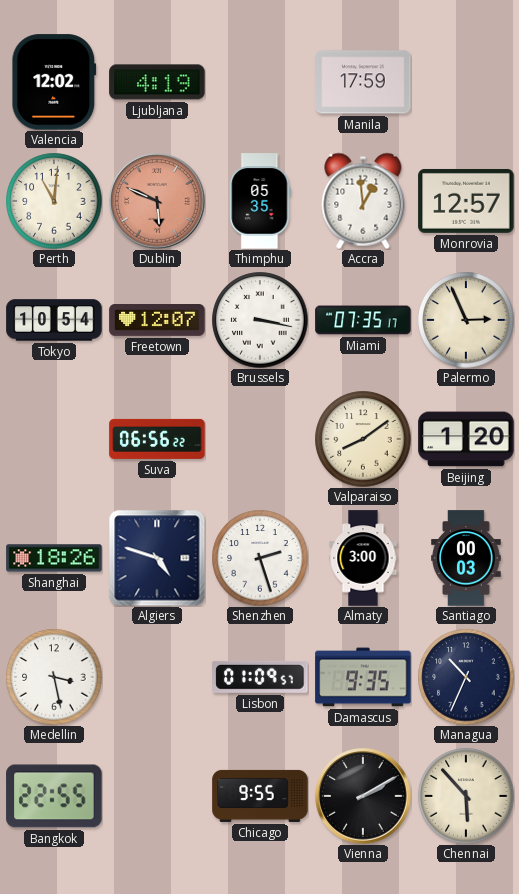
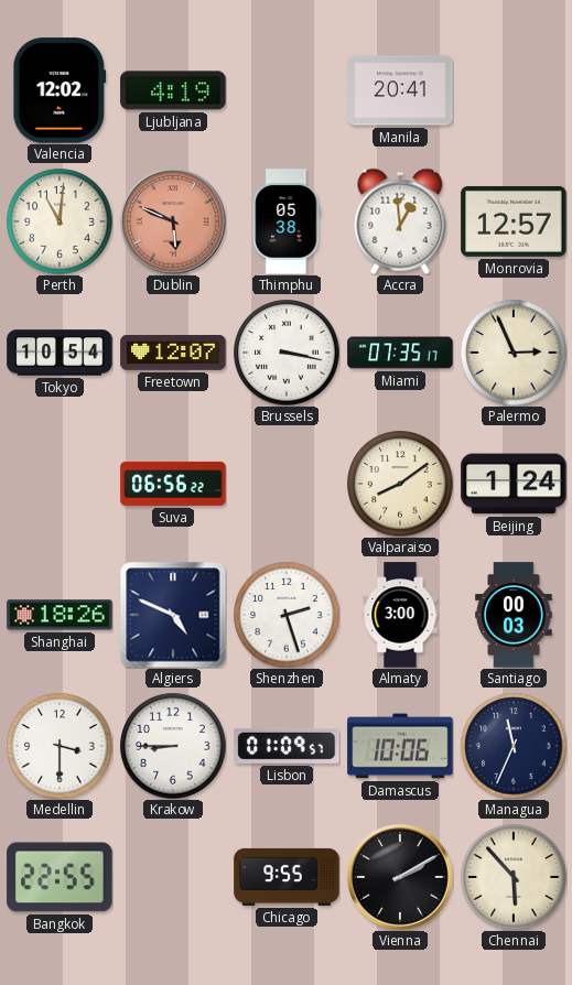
Manila: 17:59 -> 20:41 (400, 90)
Thimphu: 05:35 -> 05:38 (287, 221)
Beijing: 1:20 -> 1:24 (514, 484)
Algiers: 4:48 -> 4:49 (173, 615)
Medellin: 3:28 -> 3:30 (60, 746)
Krakow: none -> 8:45 (173, 746)
Damascus: 9:35 -> 10:06 (400, 746)
Managua: 10:34 -> 11:34 (514, 746)
